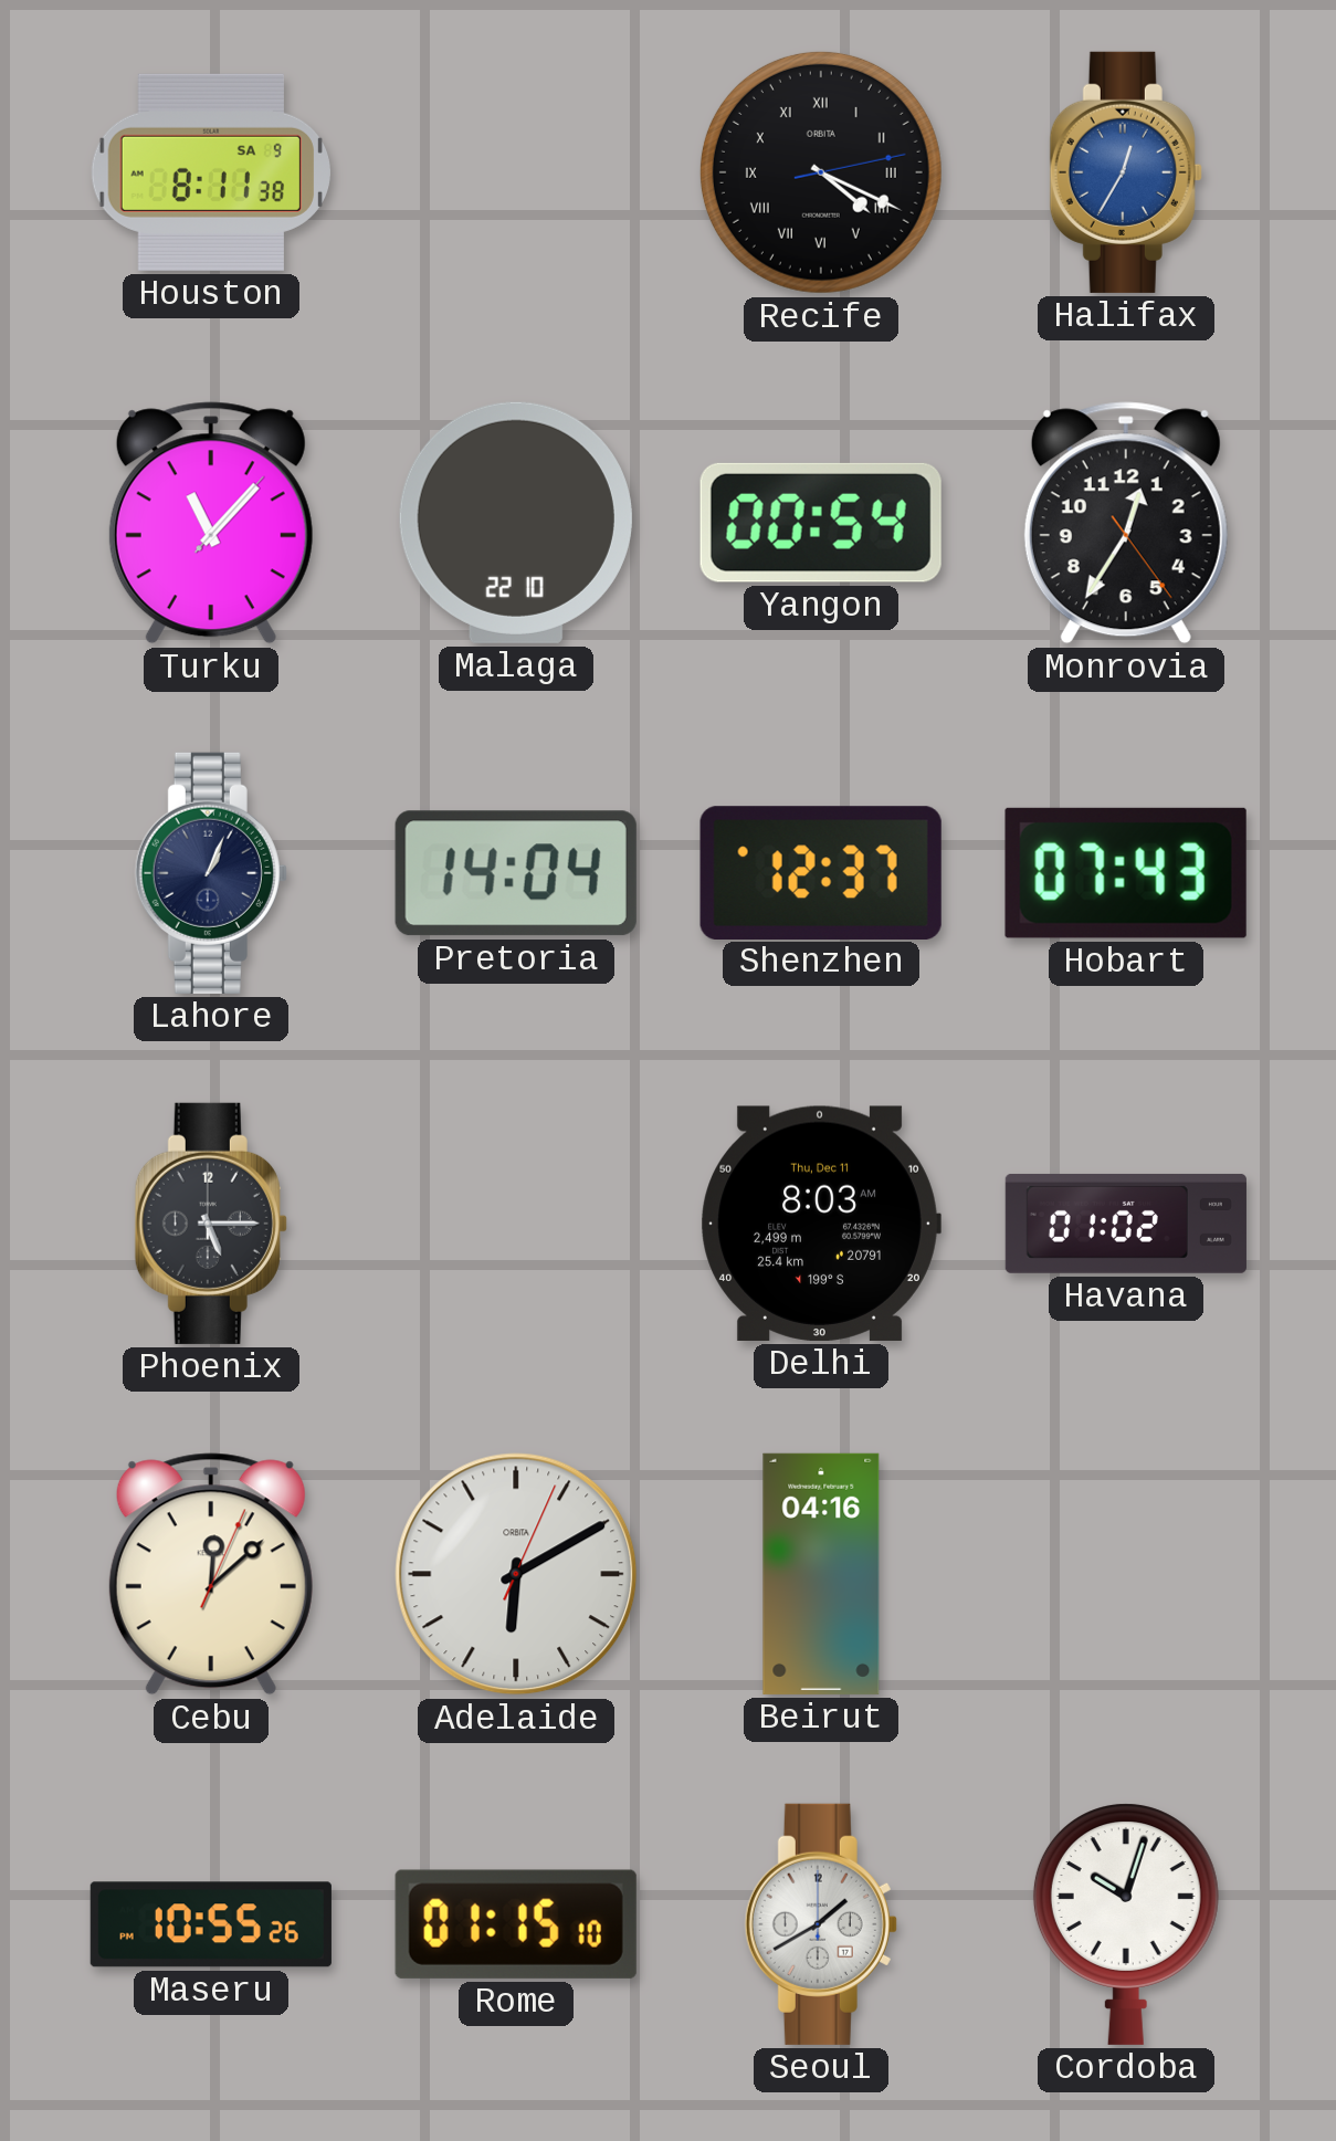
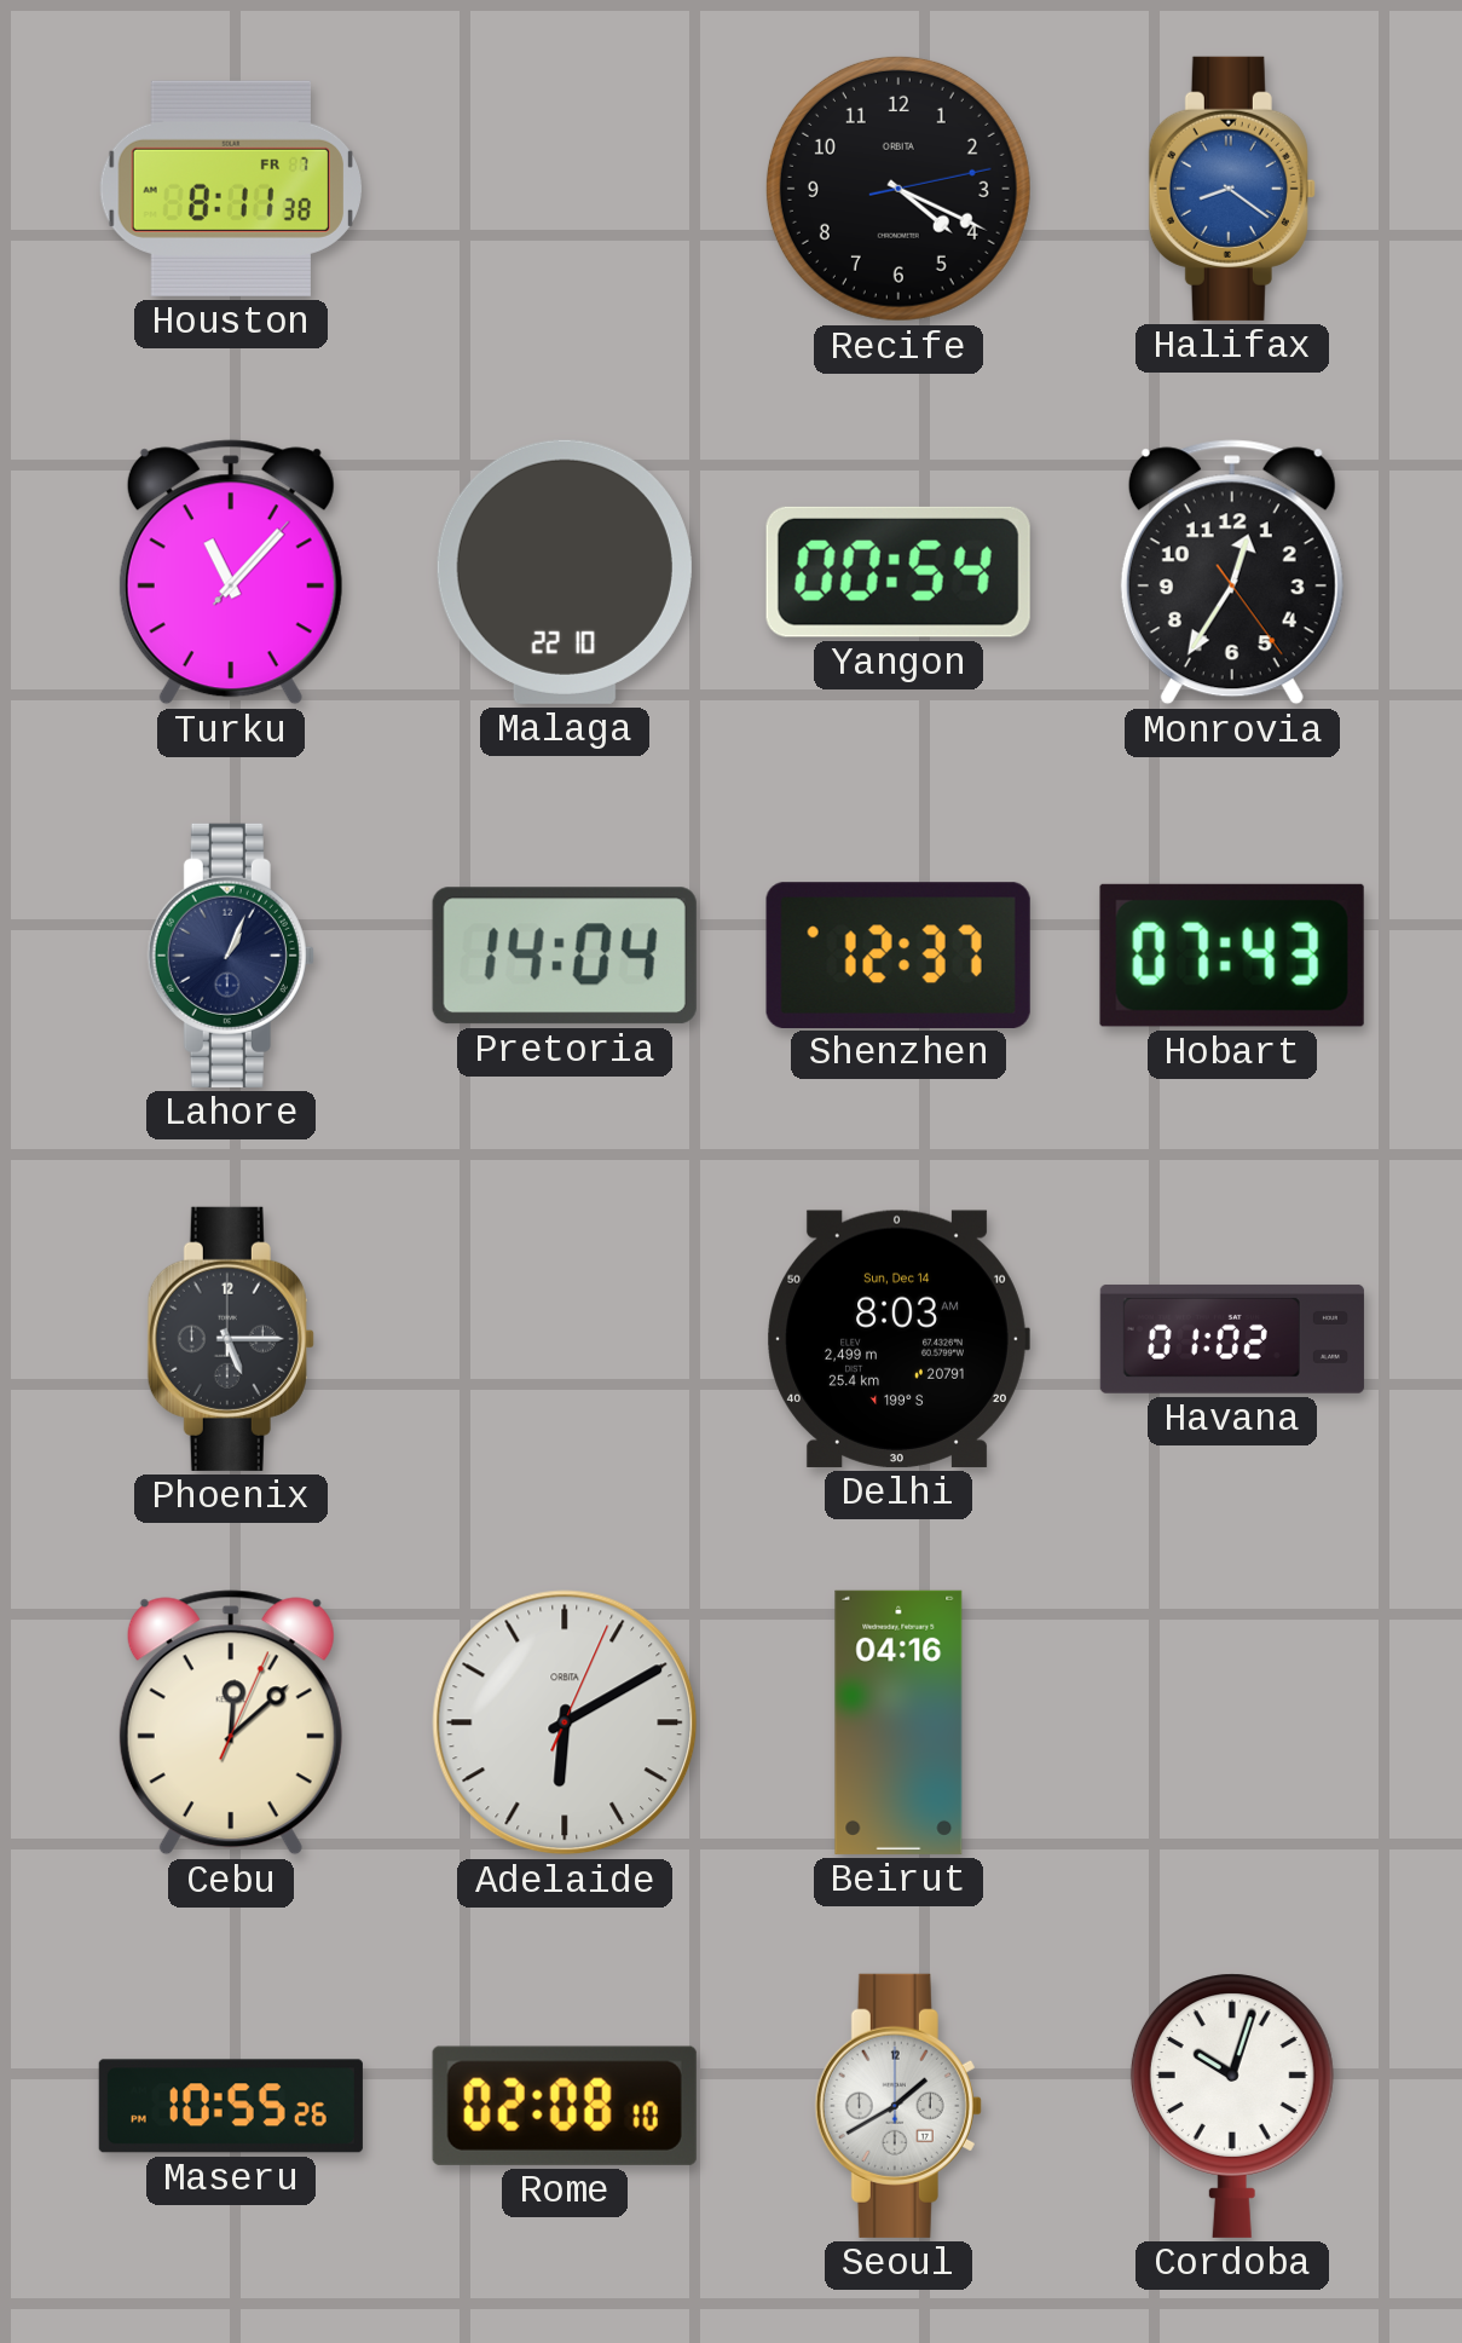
Houston date: SA 9 -> FR 7 (231, 189)
Recife numerals: Roman -> Arabic (898, 189)
Halifax: 12:35 -> 8:21 (1232, 189)
Delhi date: Thu, Dec 11 -> Sun, Dec 14 (898, 1339)
Rome: 01:15 -> 02:08 (565, 2106)
